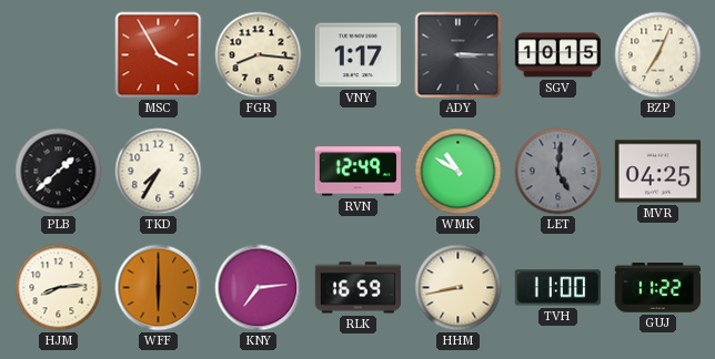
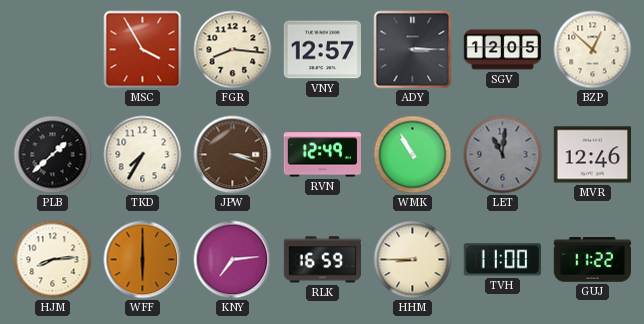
VNY: 1:17 -> 12:57 (322, 50)
SGV: 10:15 -> 12:05 (502, 50)
BZP: 7:04 -> 12:52 (593, 50)
JPW: none -> 3:18 (233, 155)
WMK: 10:50 -> 10:55 (413, 155)
LET: 5:01 -> 11:01 (503, 155)
MVR: 04:25 -> 12:46 (592, 155)
HHM: 8:43 -> 8:45 (413, 260)
